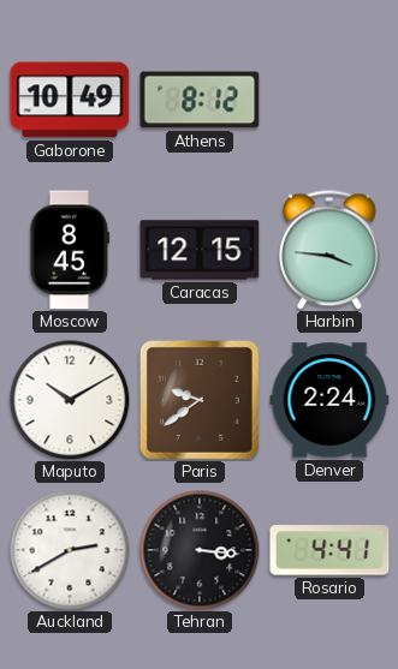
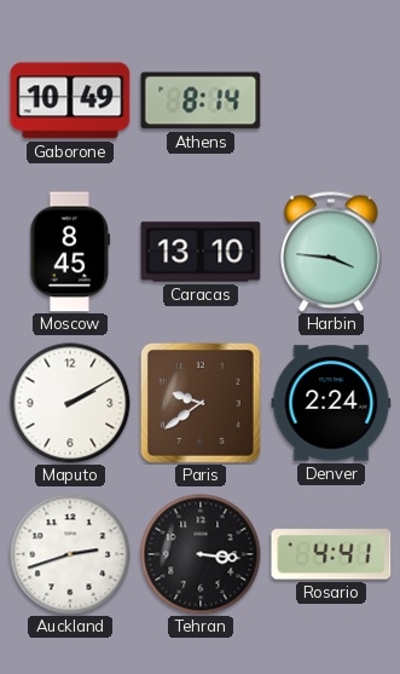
Athens: 8:12 -> 8:14 (201, 100)
Caracas: 12:15 -> 13:10 (201, 252)
Maputo: 10:10 -> 2:10 (70, 403)
Auckland: 2:40 -> 2:42 (70, 554)
